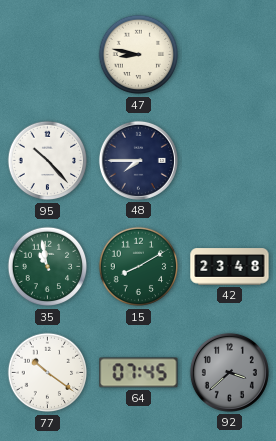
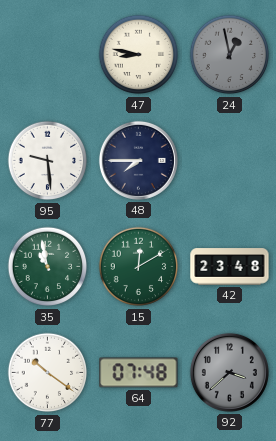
24: none -> 12:58 (230, 55)
95: 10:23 -> 9:29 (48, 161)
15: 8:10 -> 12:10 (139, 267)
64: 07:45 -> 07:48 (139, 373)
